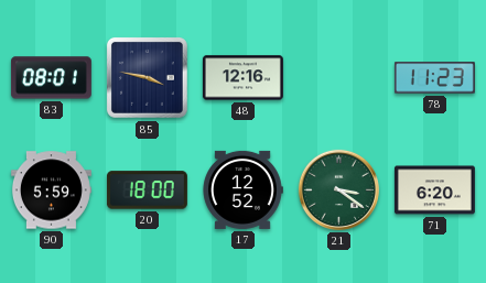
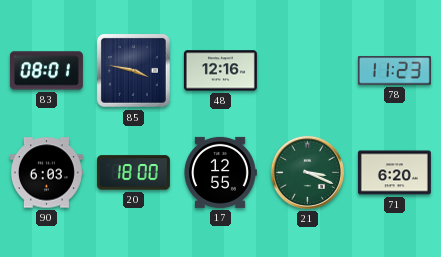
90: 5:59 -> 6:03 (46, 173)
17: 12:52 -> 12:55 (220, 172)
21: 3:21 -> 3:19 (307, 172)
